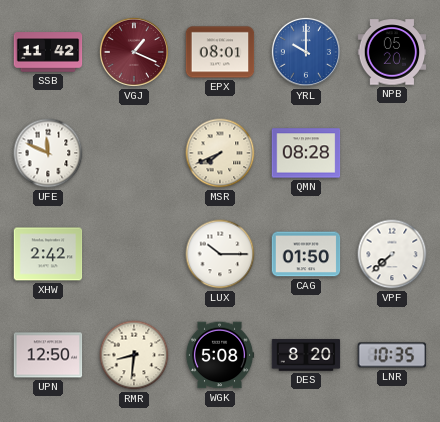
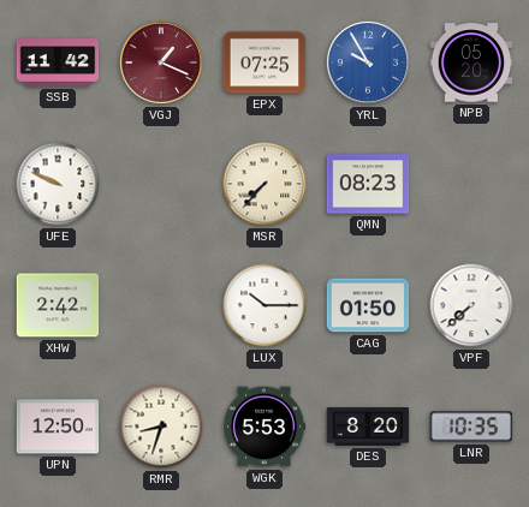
EPX: 08:01 -> 07:25 (264, 62)
YRL: 10:00 -> 9:55 (368, 62)
UFE: 11:49 -> 9:49 (58, 184)
MSR: 7:41 -> 7:37 (264, 184)
QMN: 08:28 -> 08:23 (368, 184)
RMR: 8:31 -> 8:33 (161, 427)
WGK: 5:08 -> 5:53 (264, 427)
